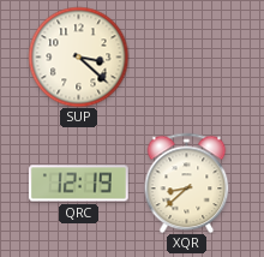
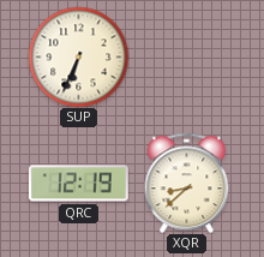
SUP: 3:22 -> 6:34 (78, 56)
